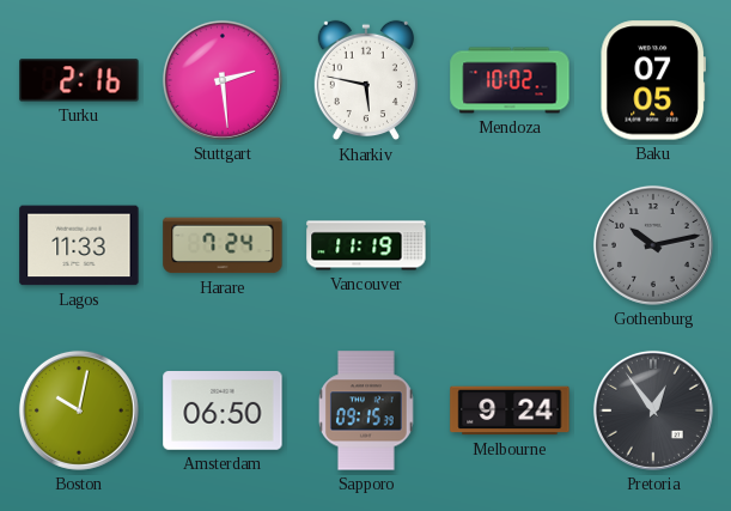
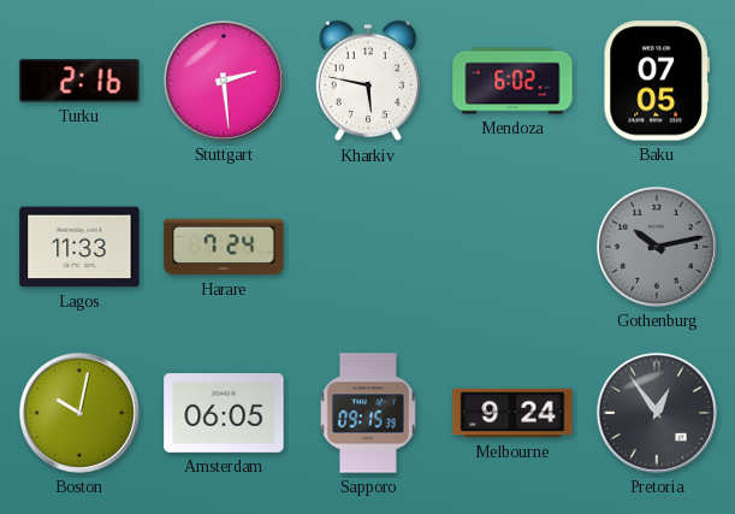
Mendoza: 10:02 -> 6:02 (512, 81)
Vancouver: 11:19 -> none (366, 245)
Amsterdam: 06:50 -> 06:05 (224, 414)
